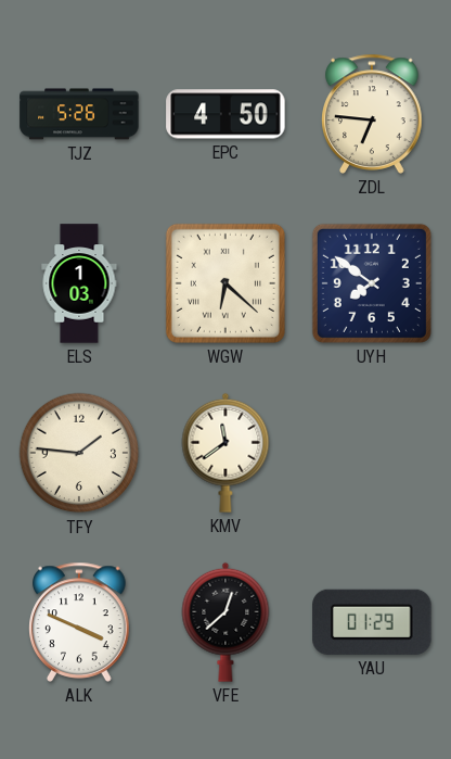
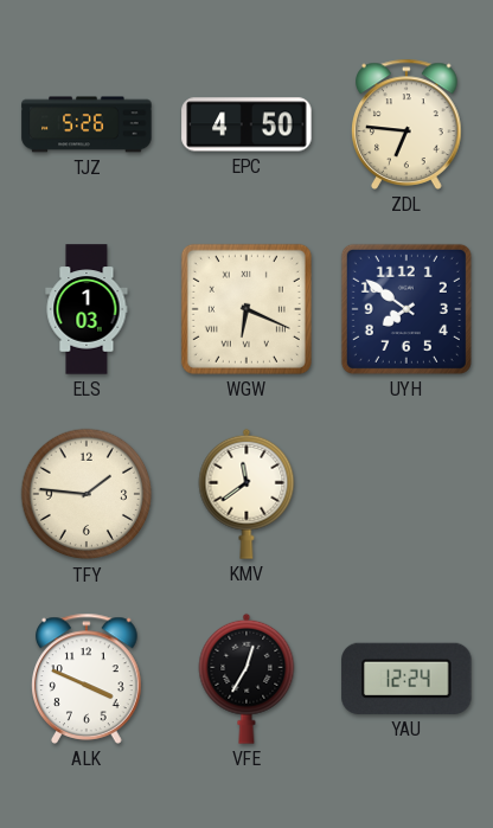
WGW: 6:22 -> 6:19 (246, 309)
VFE: 12:38 -> 12:35 (246, 679)
YAU: 01:29 -> 12:24 (406, 679)
